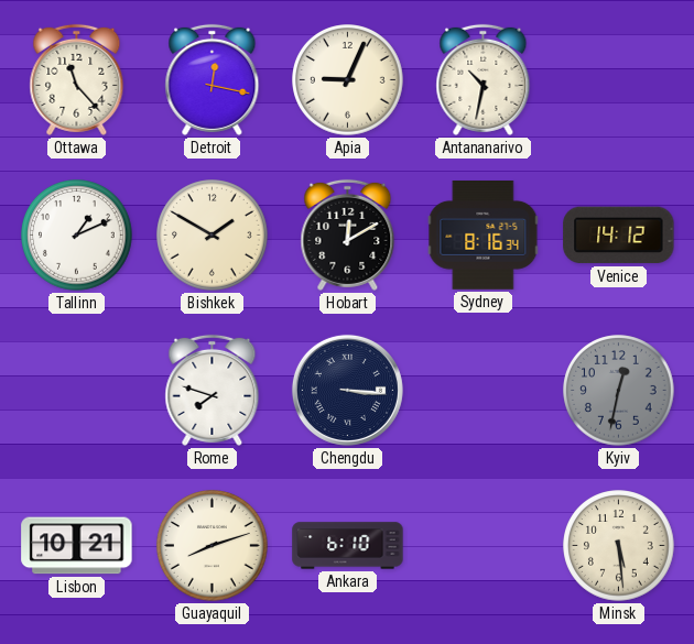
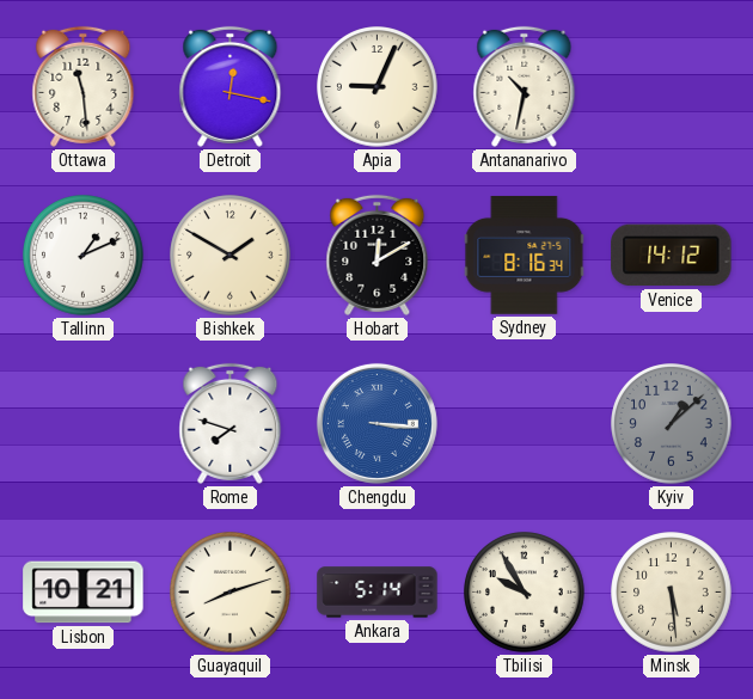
Ottawa: 11:23 -> 11:29 (84, 86)
Chengdu dial: navy -> blue (376, 423)
Kyiv: 12:32 -> 1:08 (672, 424)
Ankara: 6:10 -> 5:14 (378, 593)
Tbilisi: none -> 9:55 (525, 593)
